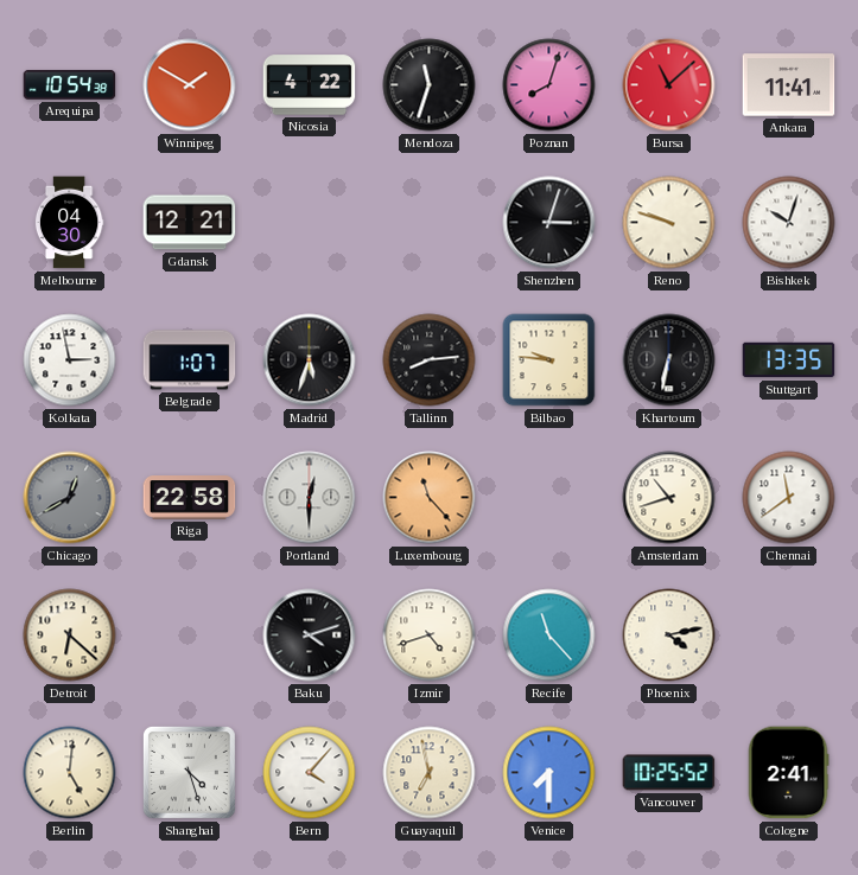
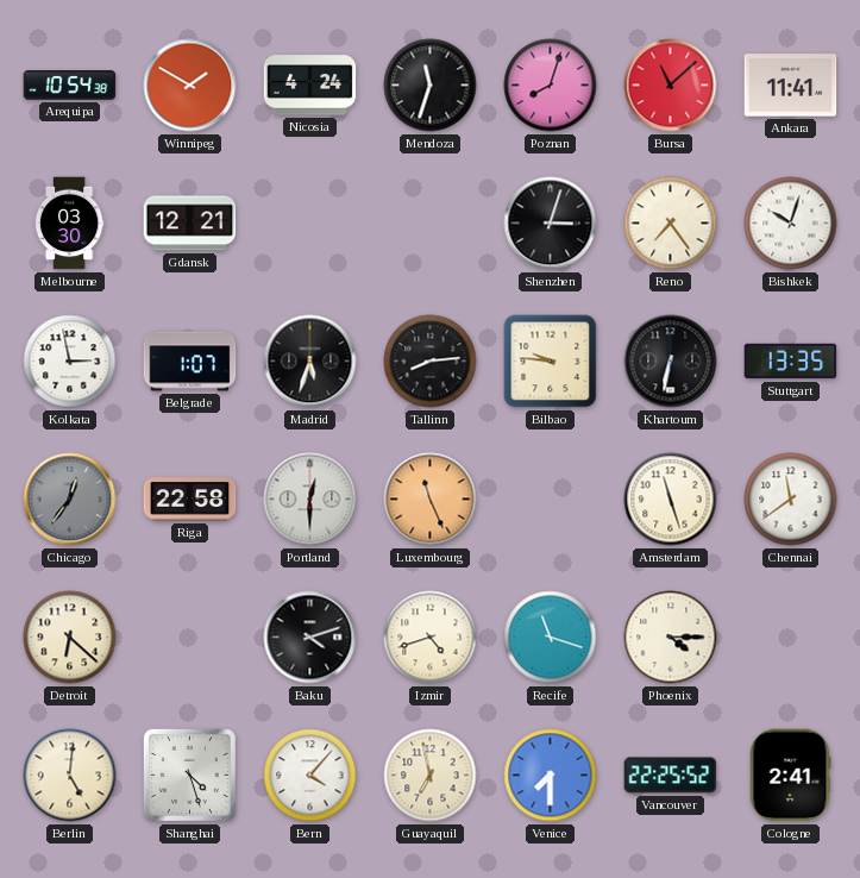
Nicosia: 4:22 -> 4:24 (310, 86)
Melbourne: 04:30 -> 03:30 (69, 224)
Reno: 9:48 -> 7:24 (671, 224)
Chicago: 12:40 -> 12:36 (70, 500)
Luxembourg: 11:23 -> 11:26 (431, 500)
Amsterdam: 10:42 -> 11:27 (671, 500)
Recife: 11:23 -> 11:18 (551, 638)
Phoenix: 4:13 -> 4:15 (671, 638)
Vancouver: 10:25 -> 22:25 (671, 776)
